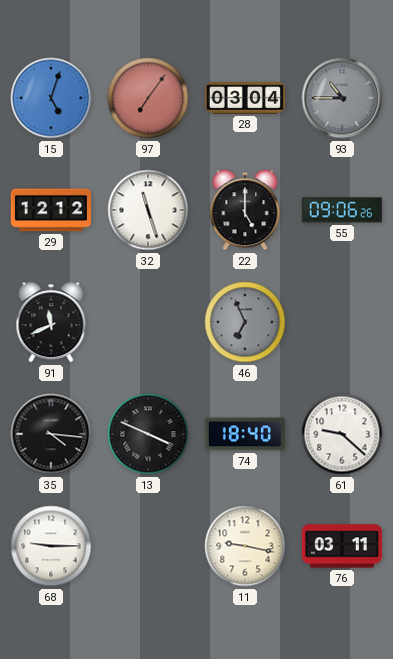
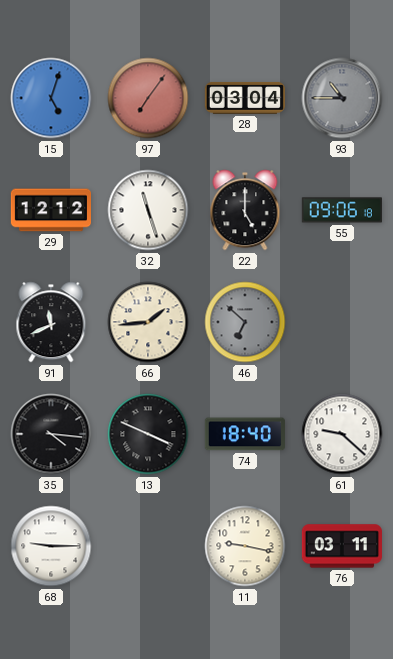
55: 09:06:26 -> 09:06:18 (342, 210)
66: none -> 1:44 (148, 322)
46: 6:56 -> 6:52 (245, 322)
